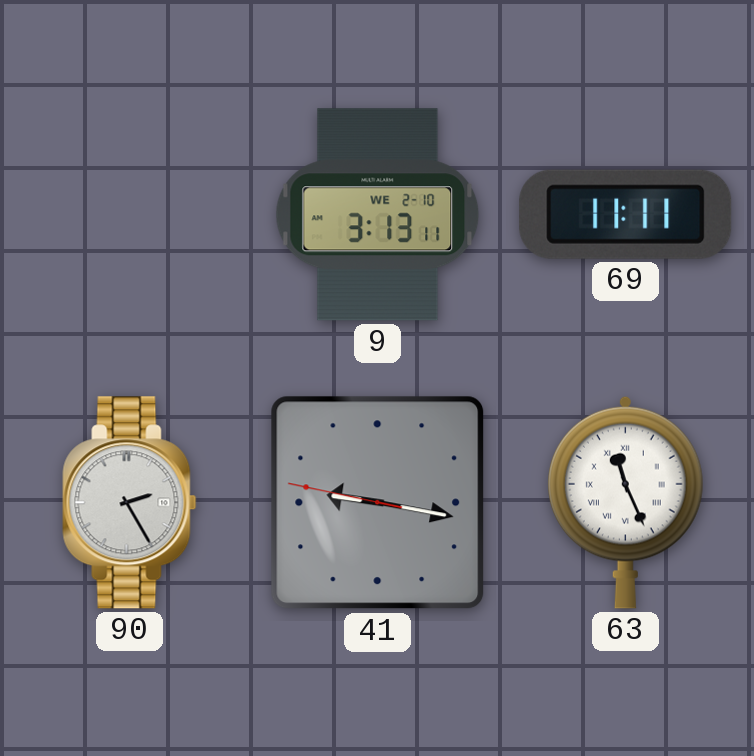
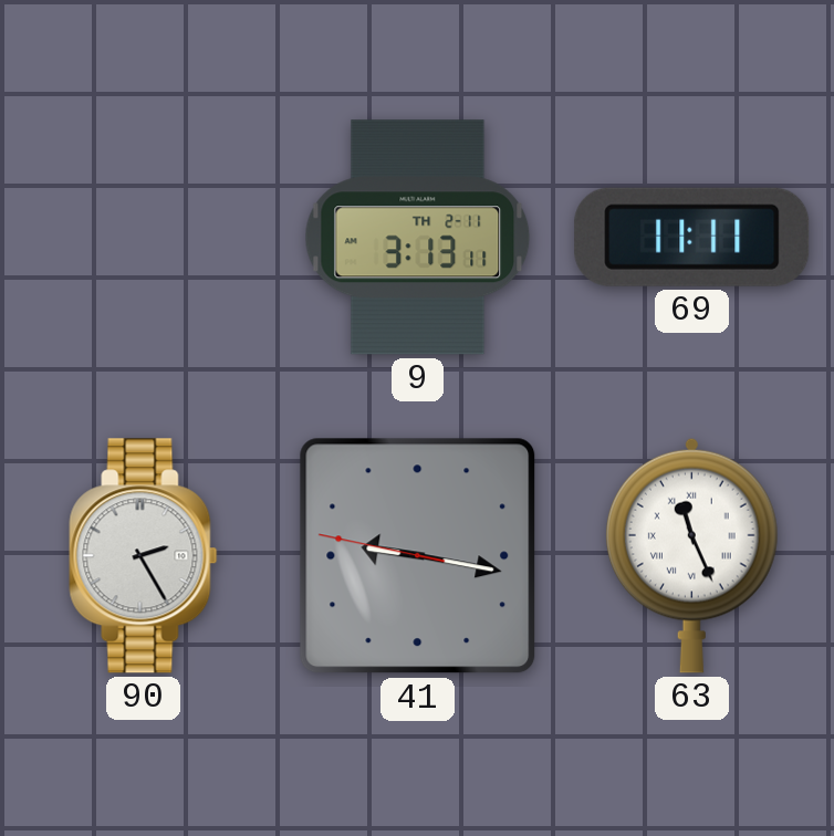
9 date: WE 2-10 -> TH 2-11 (418, 238)
